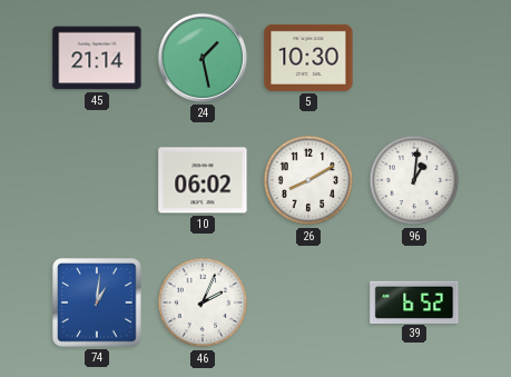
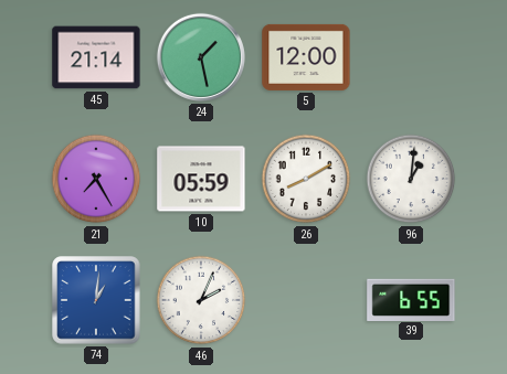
5: 10:30 -> 12:00 (306, 57)
21: none -> 7:25 (96, 179)
10: 06:02 -> 05:59 (201, 179)
39: 6:52 -> 6:55 (411, 299)
